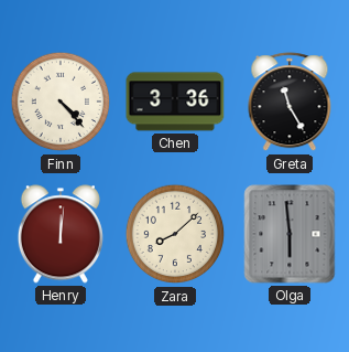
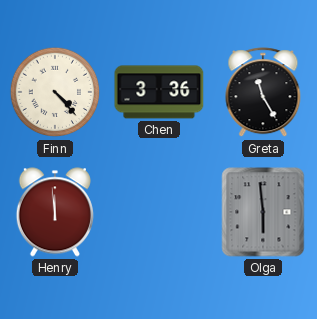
Henry: 12:01 -> 11:59 (55, 212)
Zara: 8:08 -> none (175, 234)
